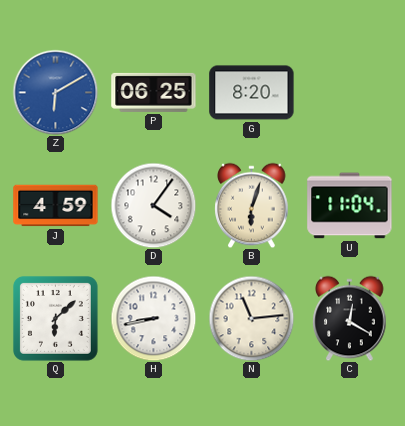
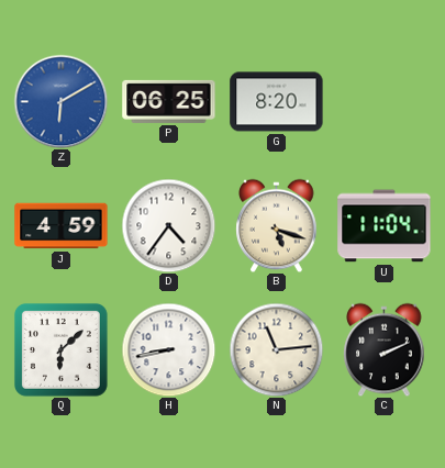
D: 4:06 -> 4:36 (168, 225)
B: 6:03 -> 5:18 (277, 225)
C: 12:20 -> 2:11 (385, 349)
